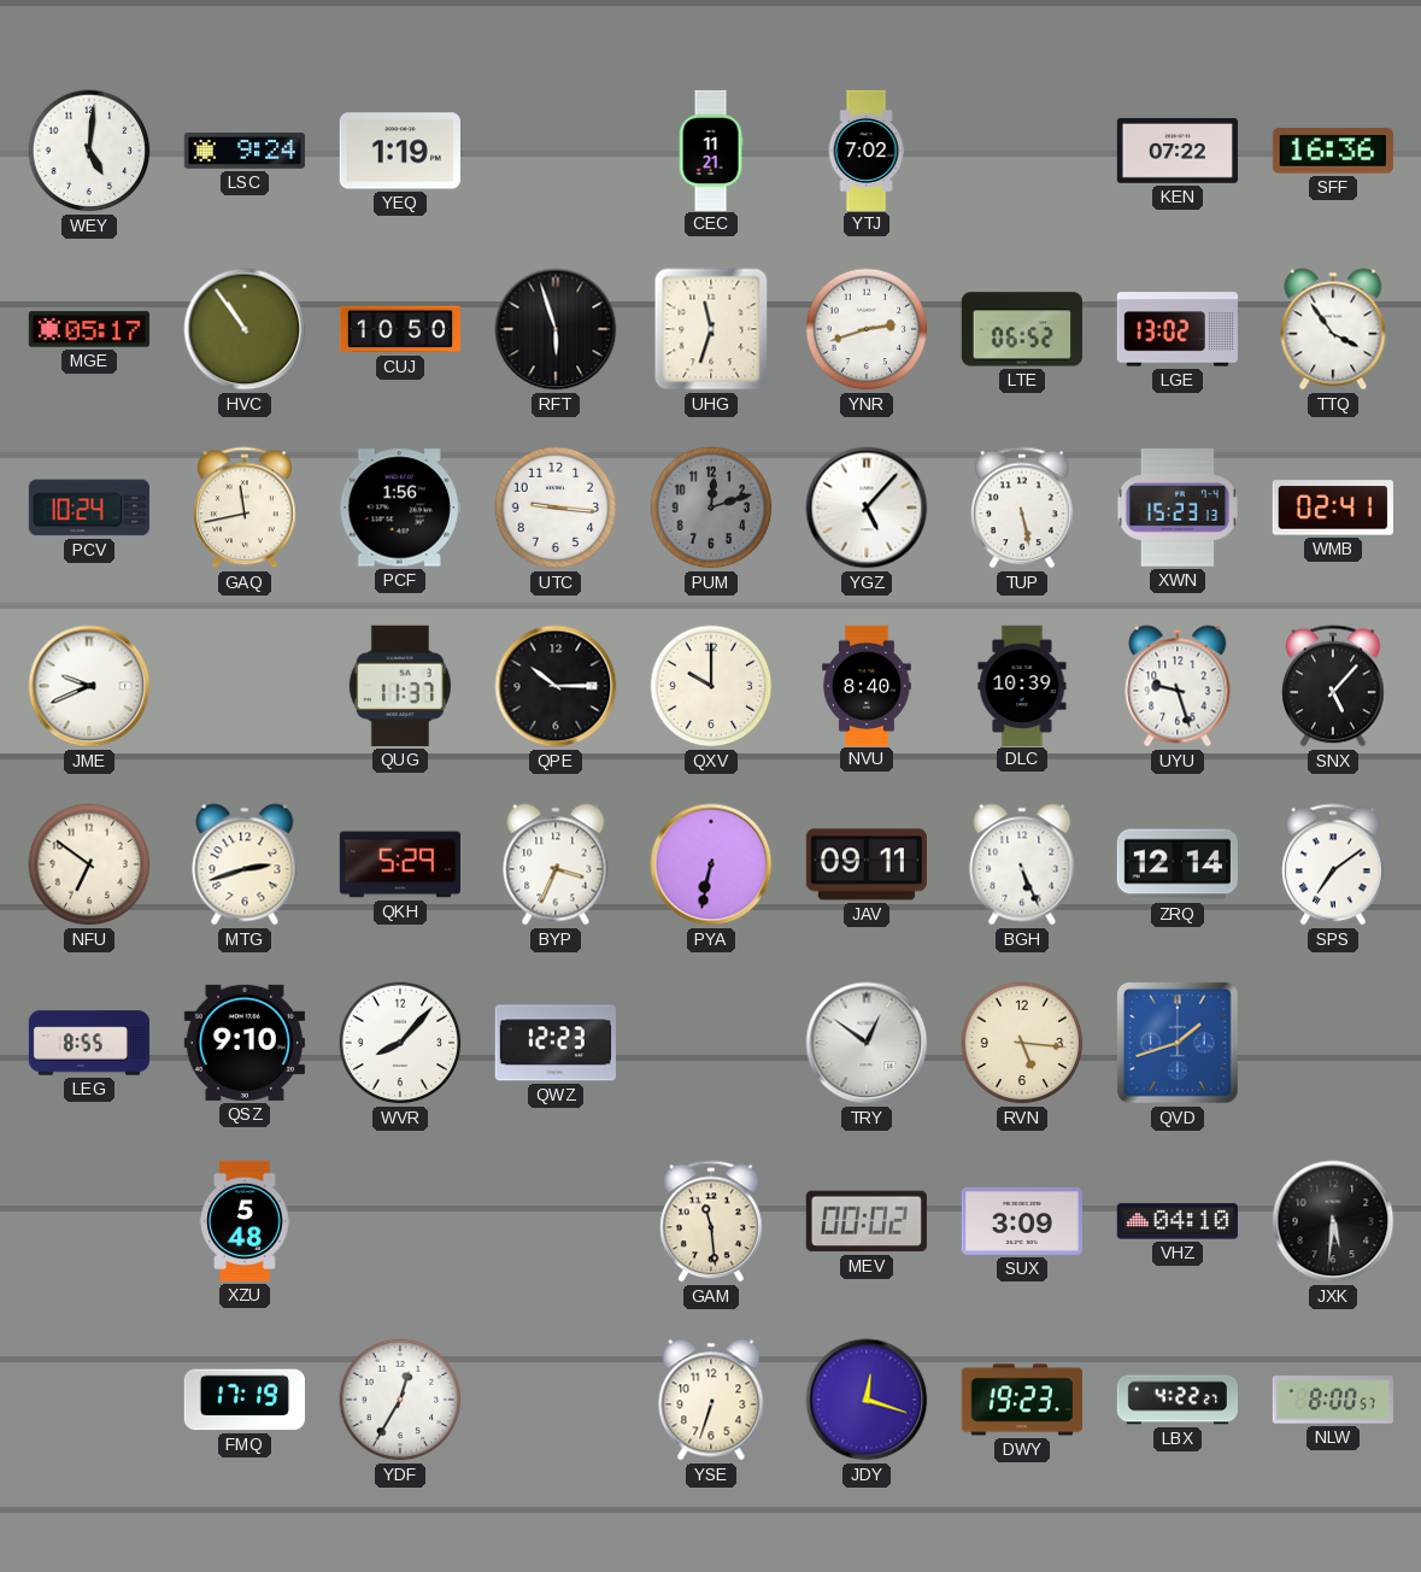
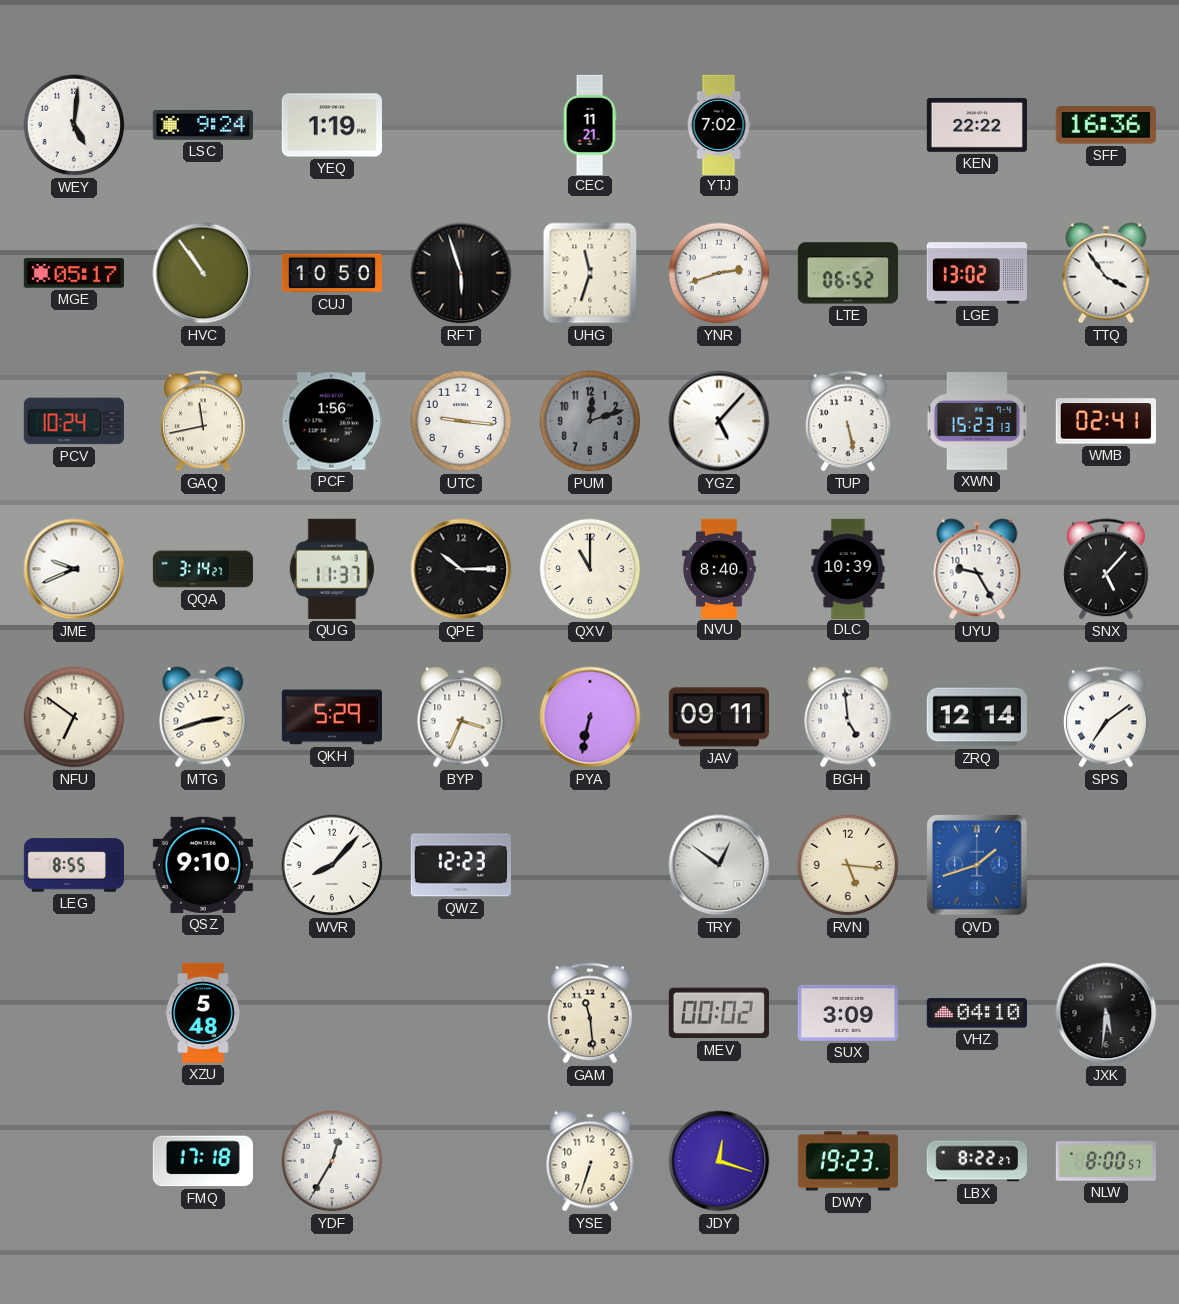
KEN: 07:22 -> 22:22 (977, 125)
QQA: none -> 3:14 (202, 569)
QXV: 10:00 -> 11:00 (590, 569)
UYU: 9:27 -> 9:25 (977, 569)
BGH: 5:26 -> 4:59 (848, 717)
FMQ: 17:19 -> 17:18 (203, 1161)
LBX: 4:22 -> 8:22 (976, 1161)
